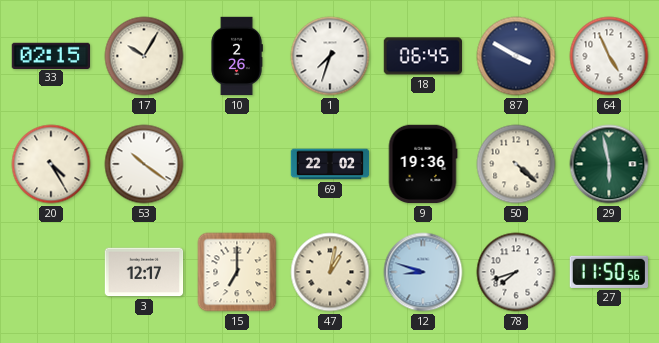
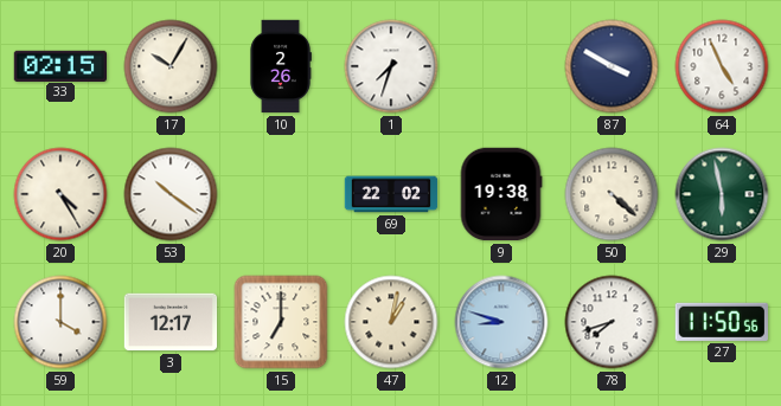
18: 06:45 -> none (422, 56)
9: 19:36 -> 19:38 (501, 194)
59: none -> 4:00 (60, 322)
